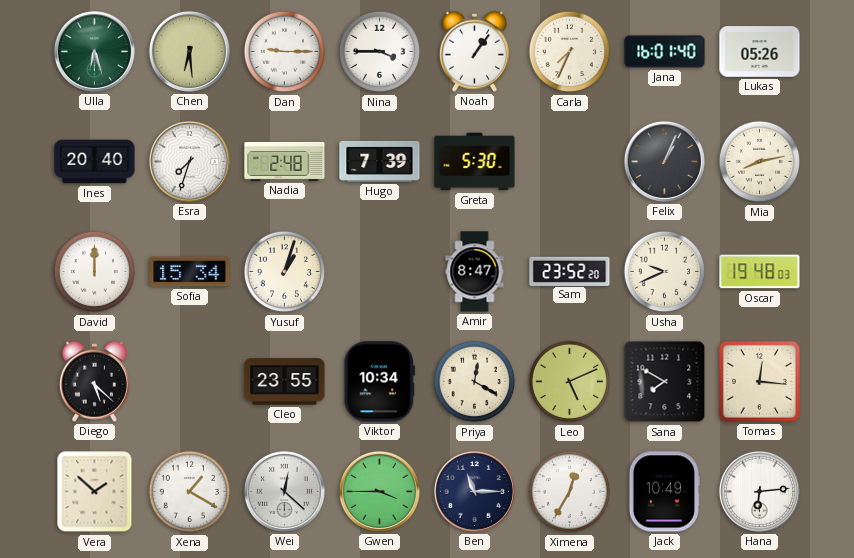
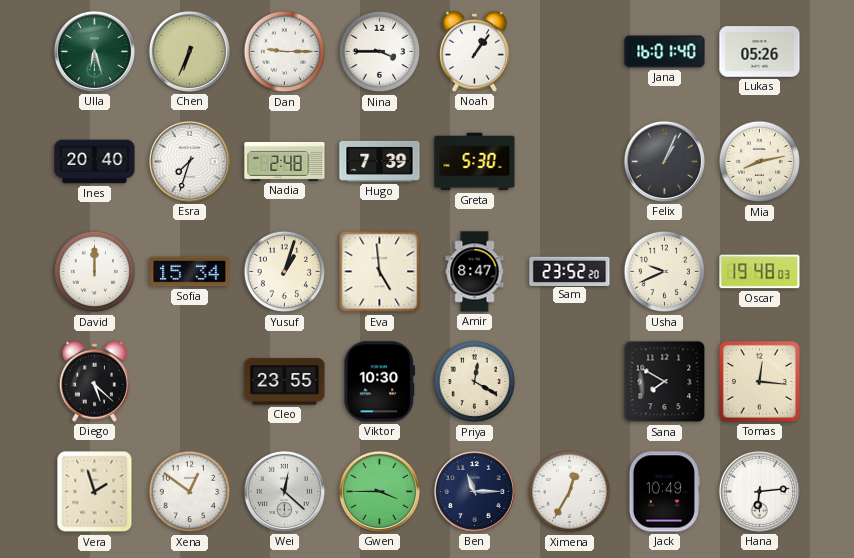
Chen: 6:29 -> 6:34 (189, 51)
Carla: 7:34 -> none (570, 52)
Eva: none -> 4:59 (380, 272)
Viktor: 10:34 -> 10:30 (380, 382)
Leo: 5:11 -> none (570, 382)
Vera: 1:52 -> 1:57 (95, 492)
Xena: 1:20 -> 12:51 (190, 492)
